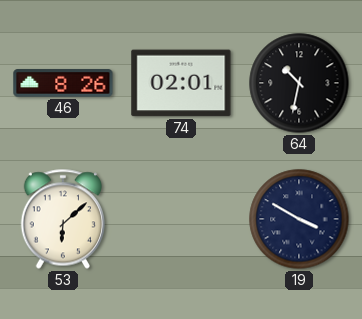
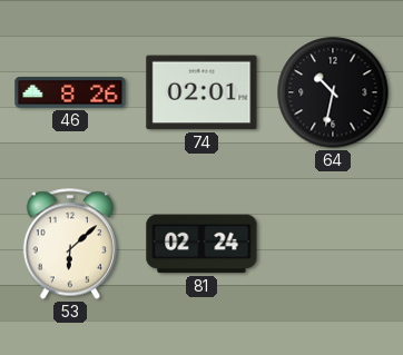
81: none -> 02:24 (202, 244)
19: 3:50 -> none (299, 219)
